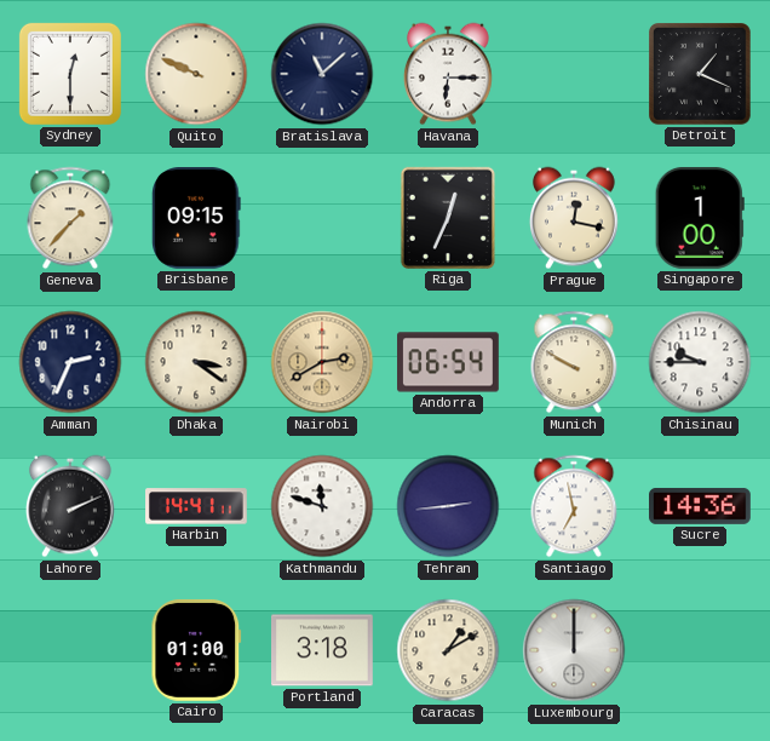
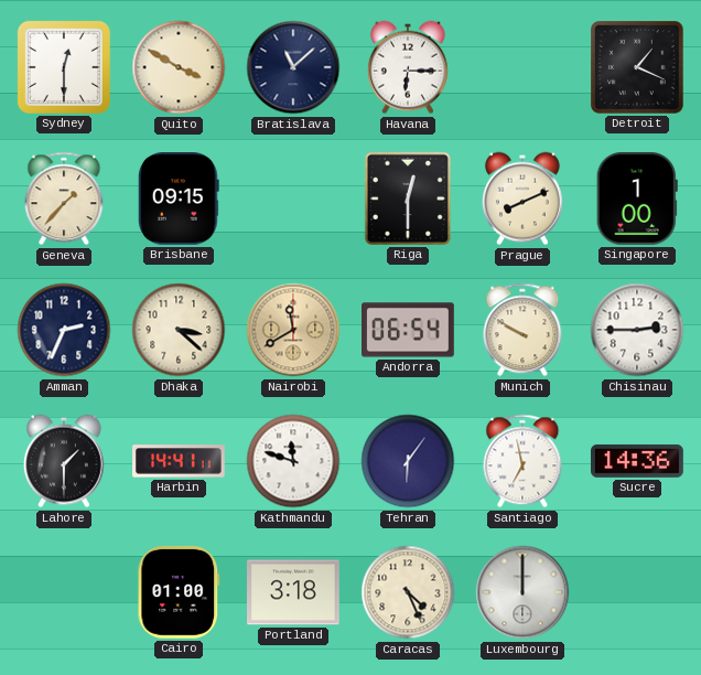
Quito: 9:49 -> 3:50 (179, 67)
Riga: 12:34 -> 12:30 (408, 199)
Prague: 12:17 -> 8:11 (522, 199)
Dhaka: 3:21 -> 3:22 (179, 330)
Nairobi: 2:40 -> 11:40 (293, 330)
Chisinau: 9:45 -> 2:45 (637, 330)
Lahore: 2:11 -> 1:30 (64, 461)
Tehran: 2:44 -> 6:06 (408, 461)
Caracas: 1:10 -> 4:26 (408, 592)
